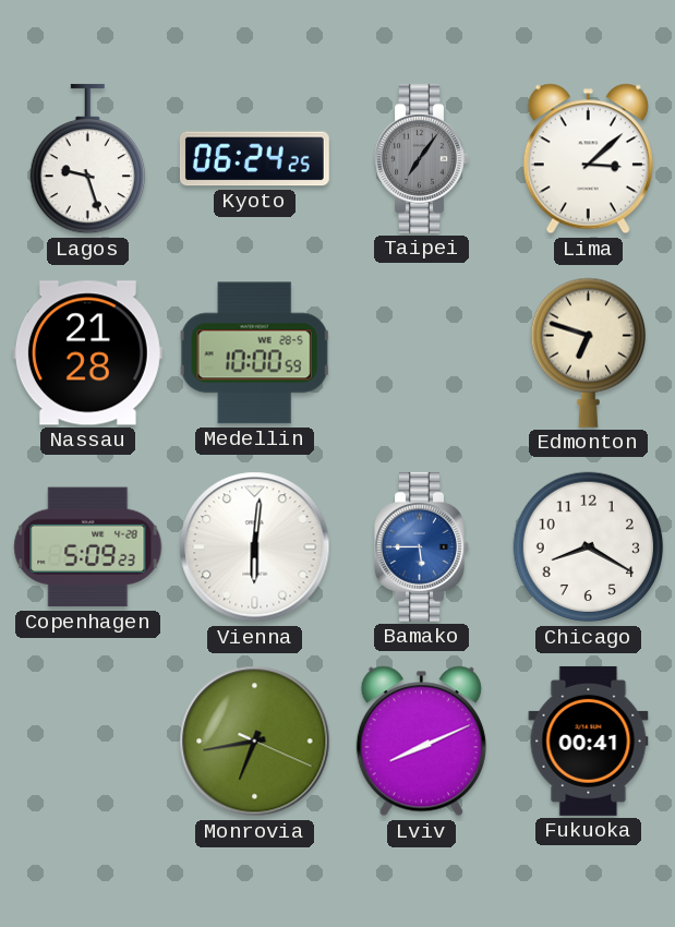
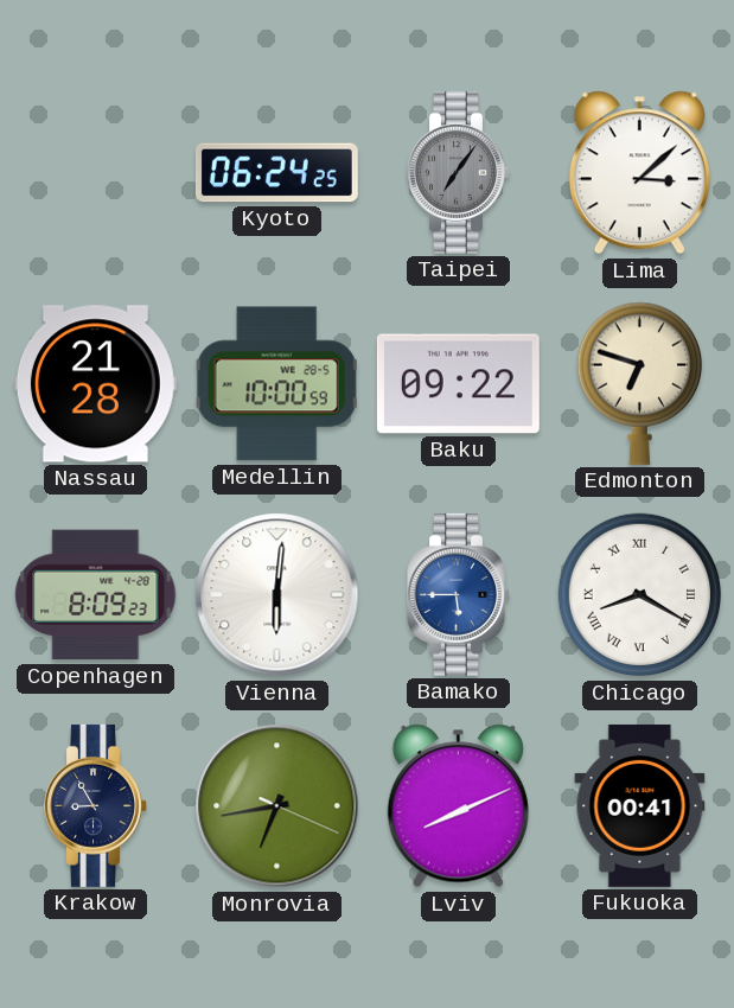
Lagos: 9:27 -> none (87, 159)
Baku: none -> 09:22 (458, 384)
Copenhagen: 5:09 -> 8:09 (96, 595)
Chicago numerals: Arabic -> Roman (640, 595)
Krakow: none -> 8:55 (96, 805)
